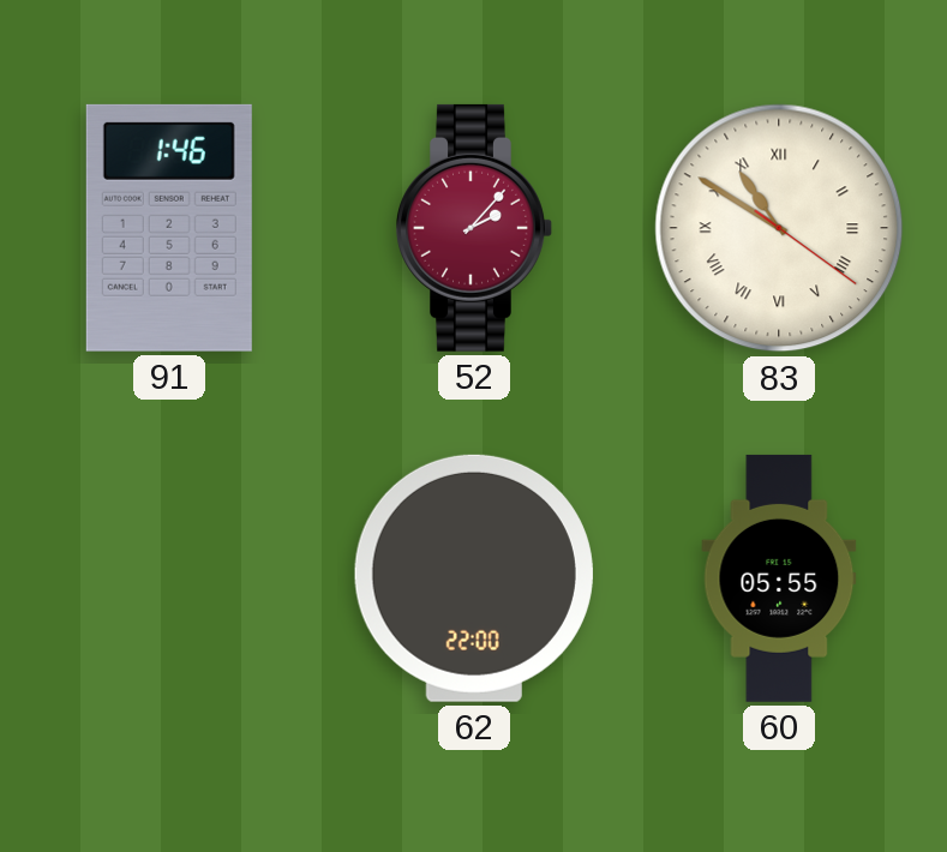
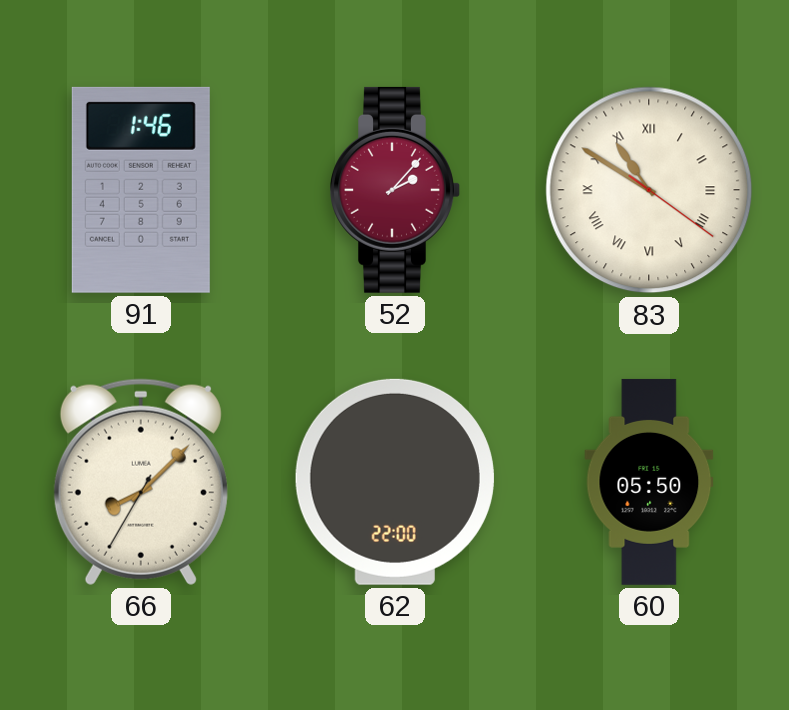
66: none -> 8:07 (141, 482)
60: 05:55 -> 05:50 (649, 482)
